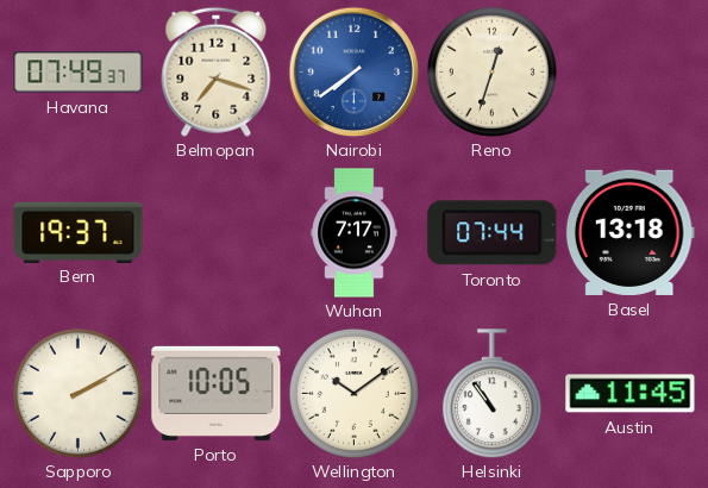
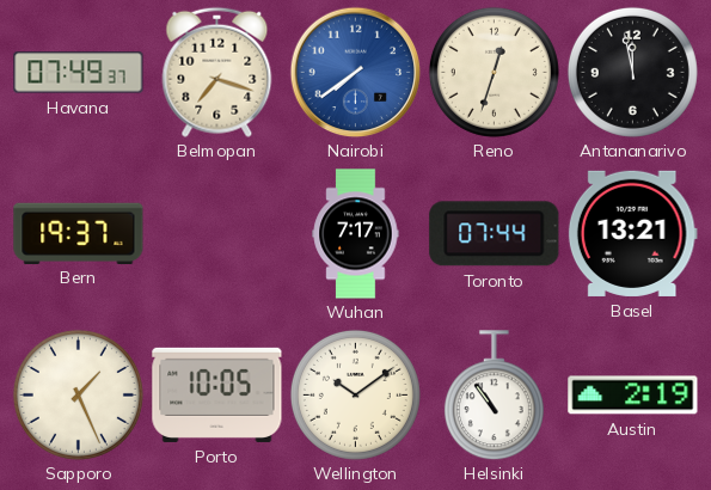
Antananarivo: none -> 11:58 (632, 72)
Basel: 13:18 -> 13:21 (632, 233)
Sapporo: 2:10 -> 1:26 (78, 394)
Austin: 11:45 -> 2:19 (633, 396)
